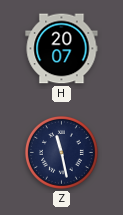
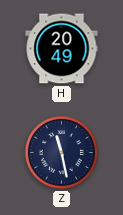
H: 20:07 -> 20:49 (62, 49)
